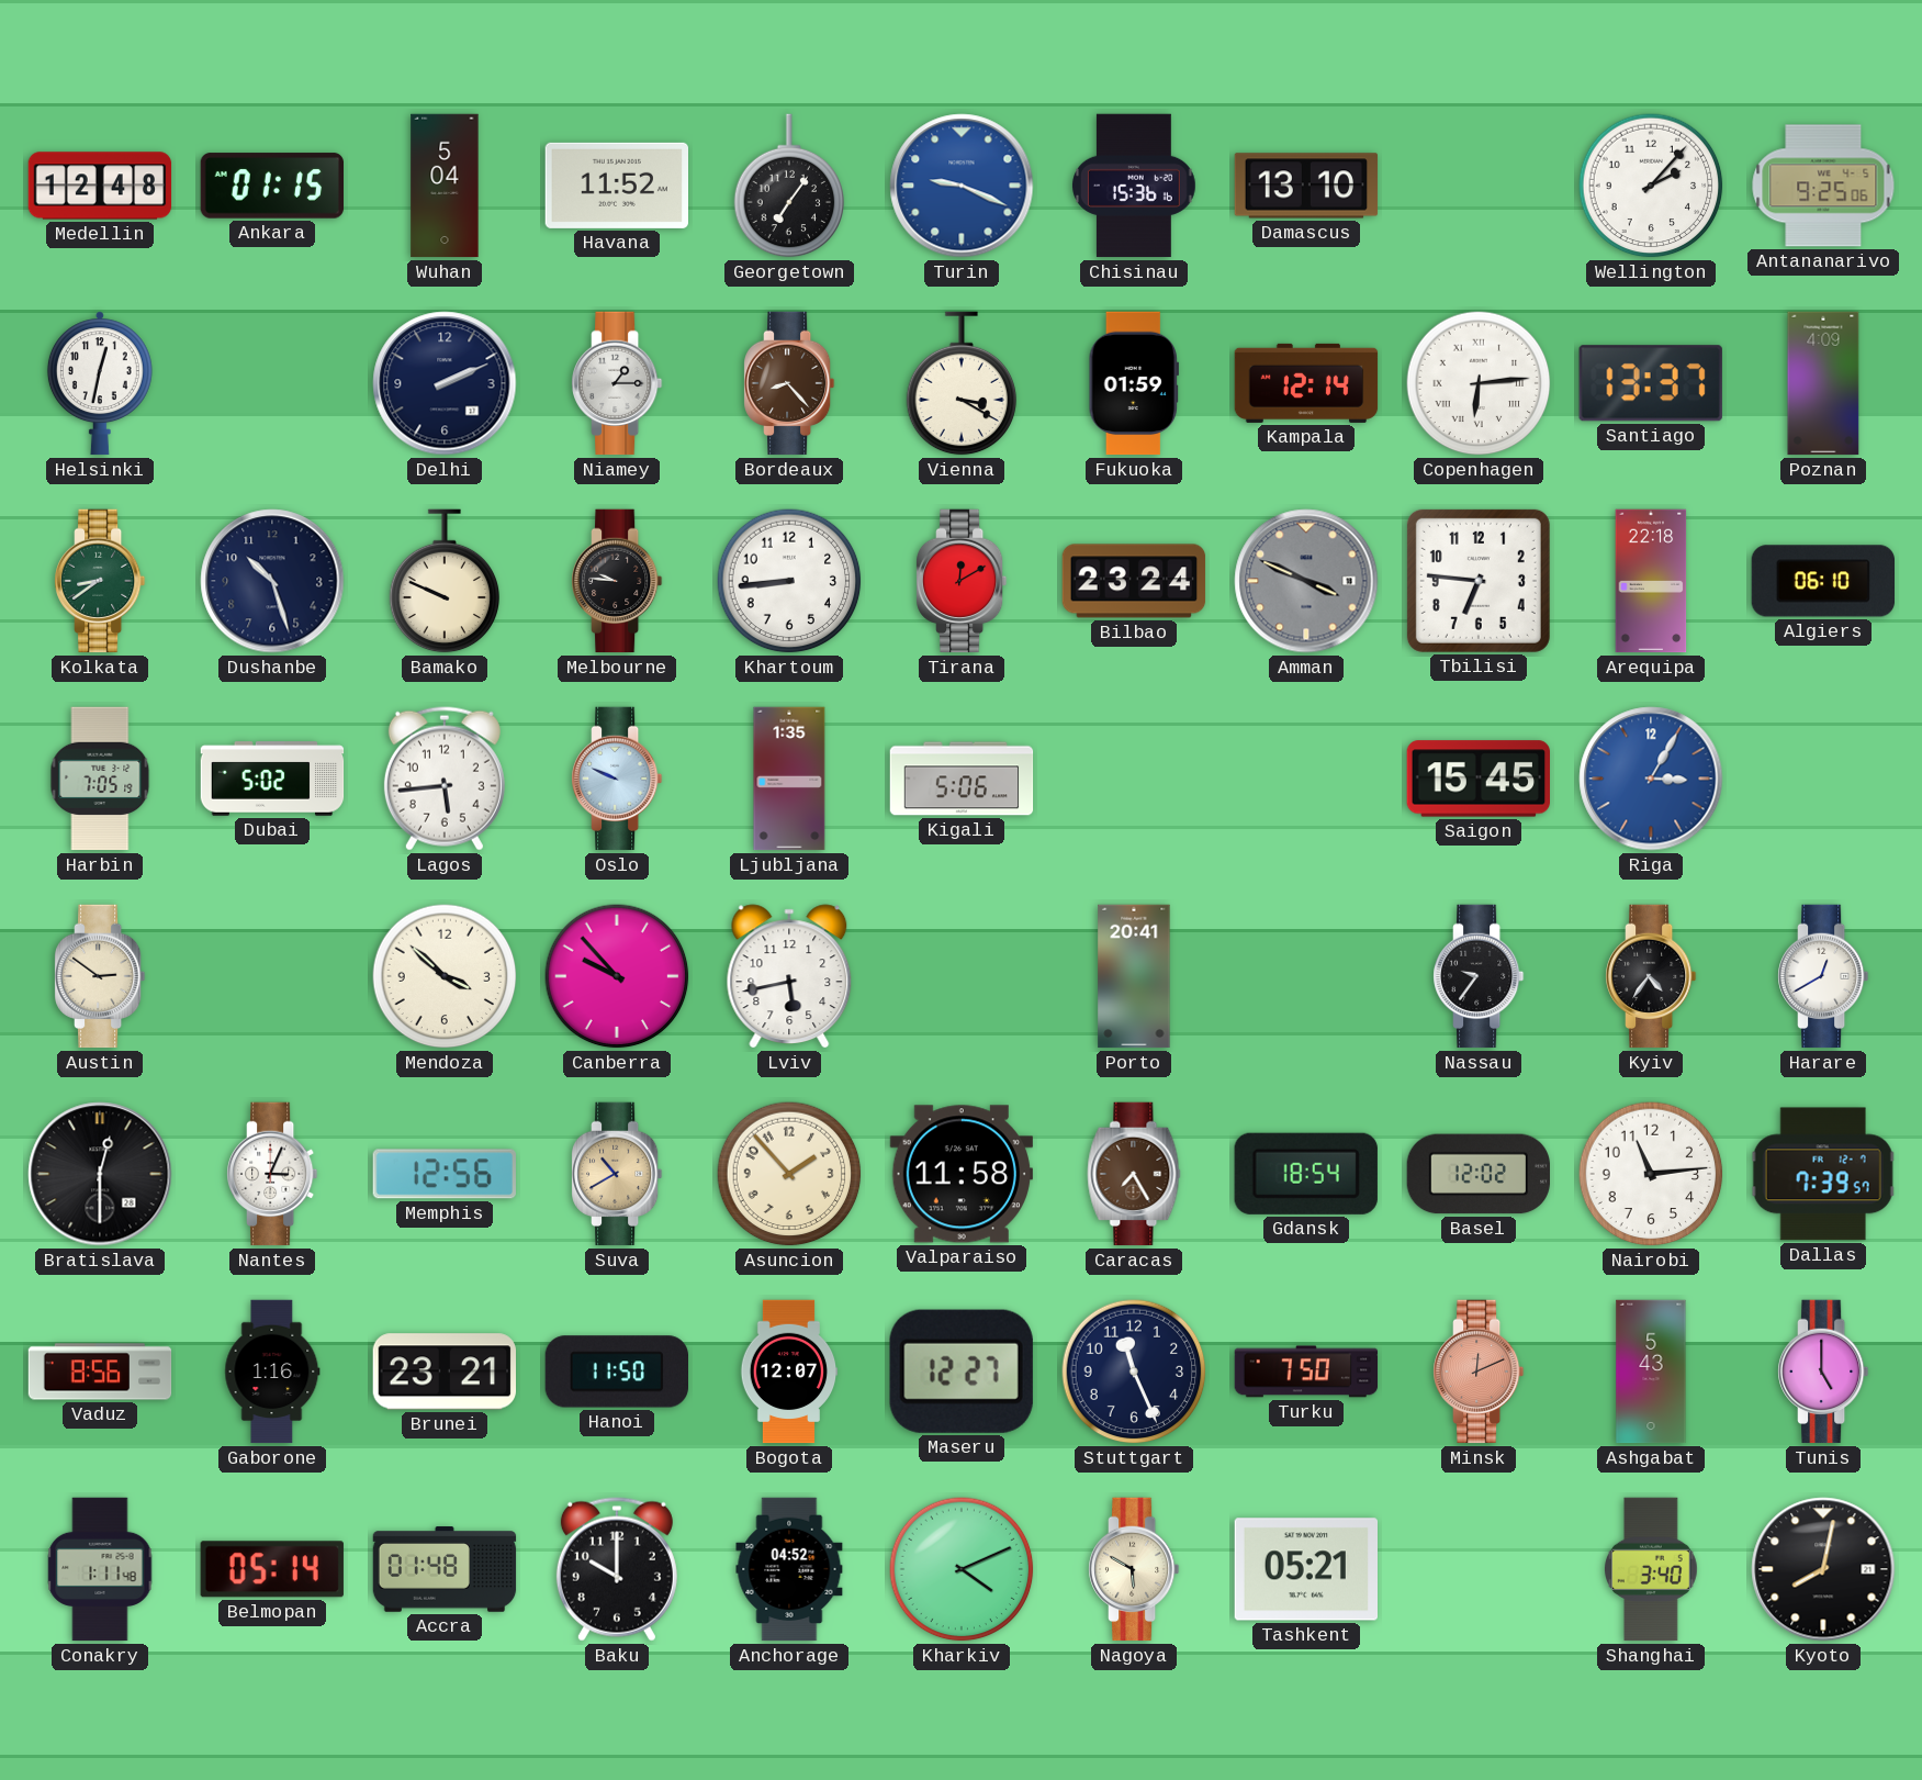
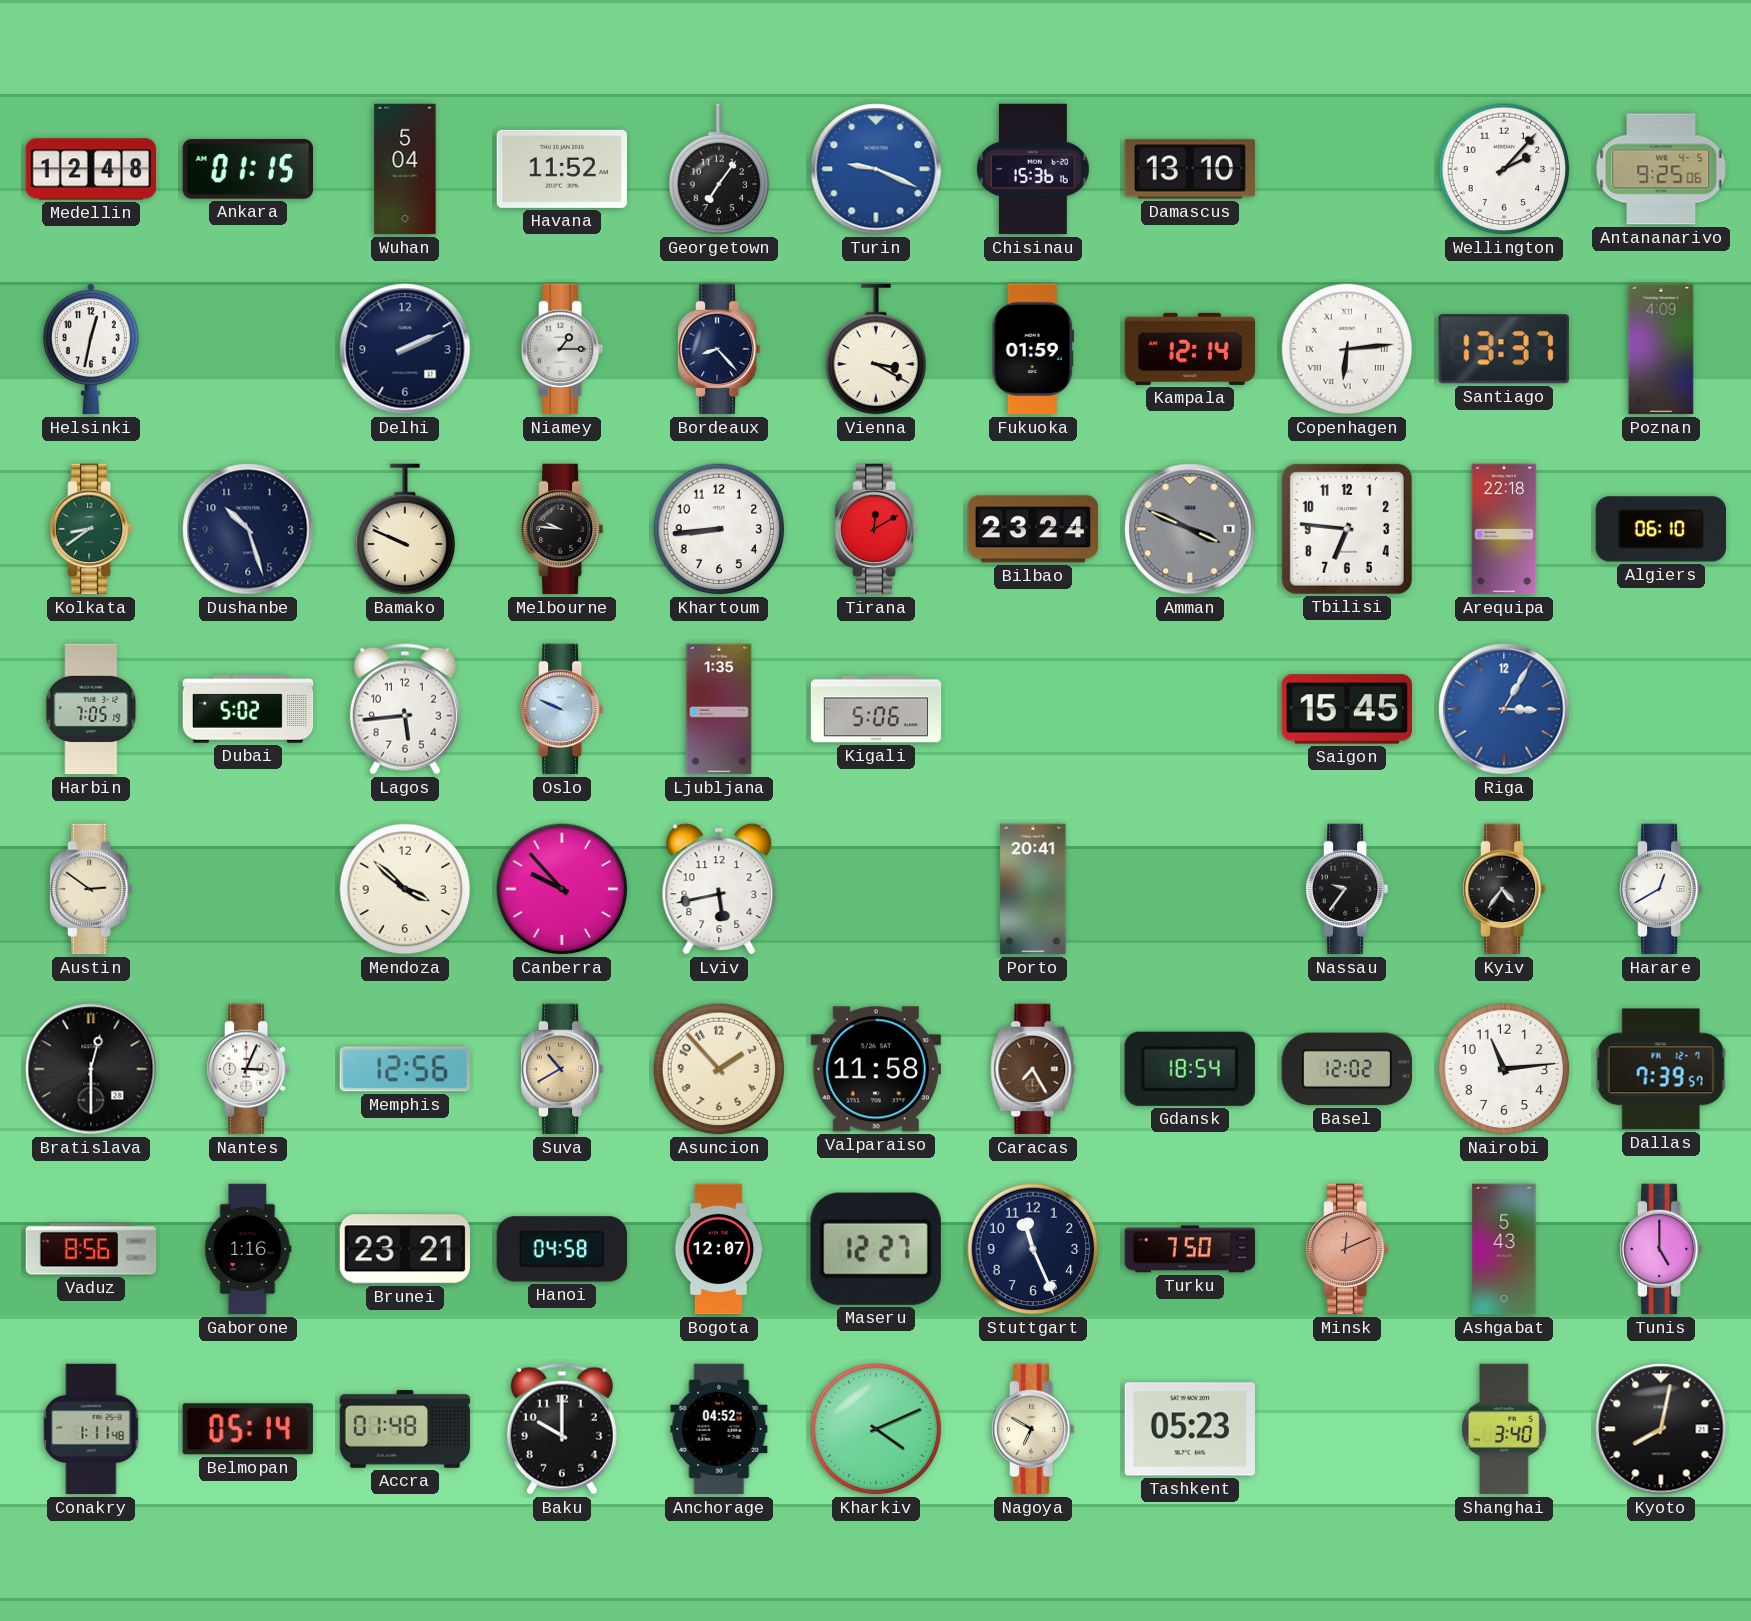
Bordeaux dial: brown -> navy (720, 349)
Hanoi: 11:50 -> 04:58 (561, 1249)
Nagoya: 5:50 -> 6:50 (1034, 1429)
Tashkent: 05:21 -> 05:23 (1189, 1429)
